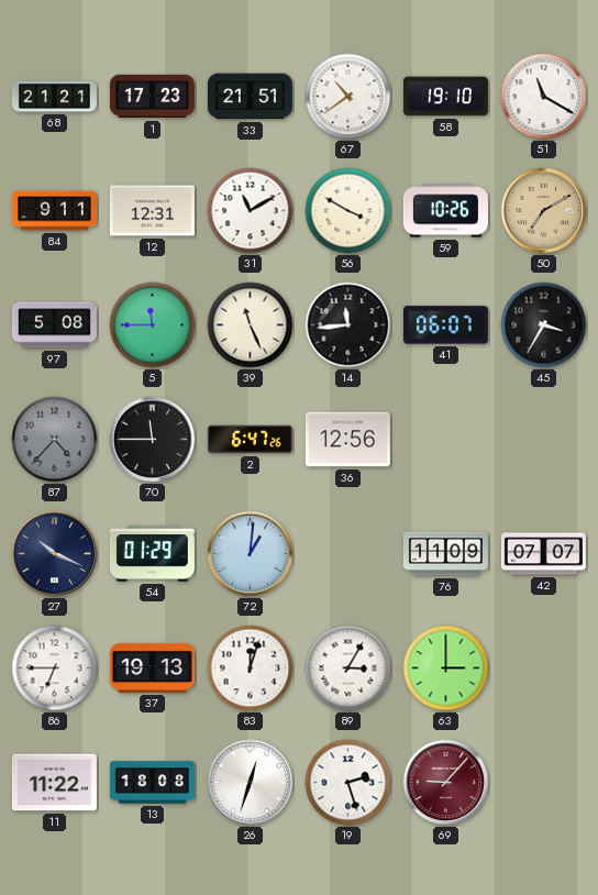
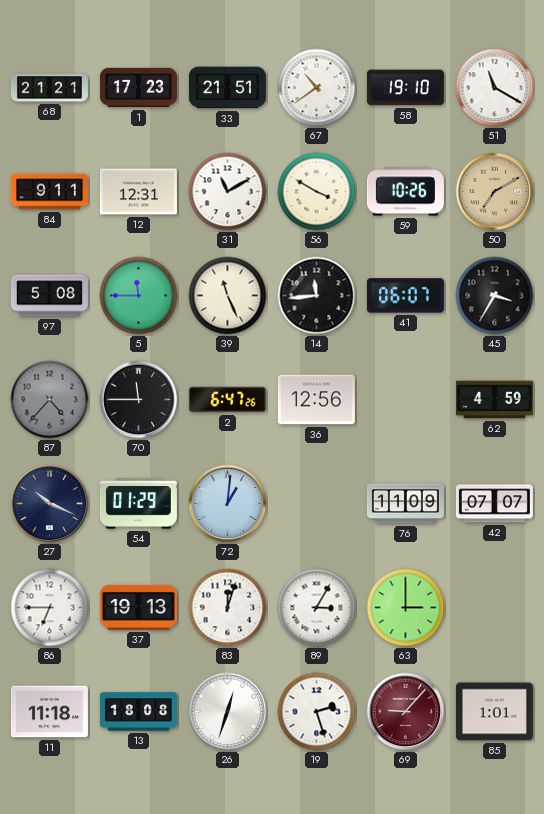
62: none -> 4:59 (494, 400)
11: 11:22 -> 11:18 (49, 712)
85: none -> 1:01 (494, 712)
